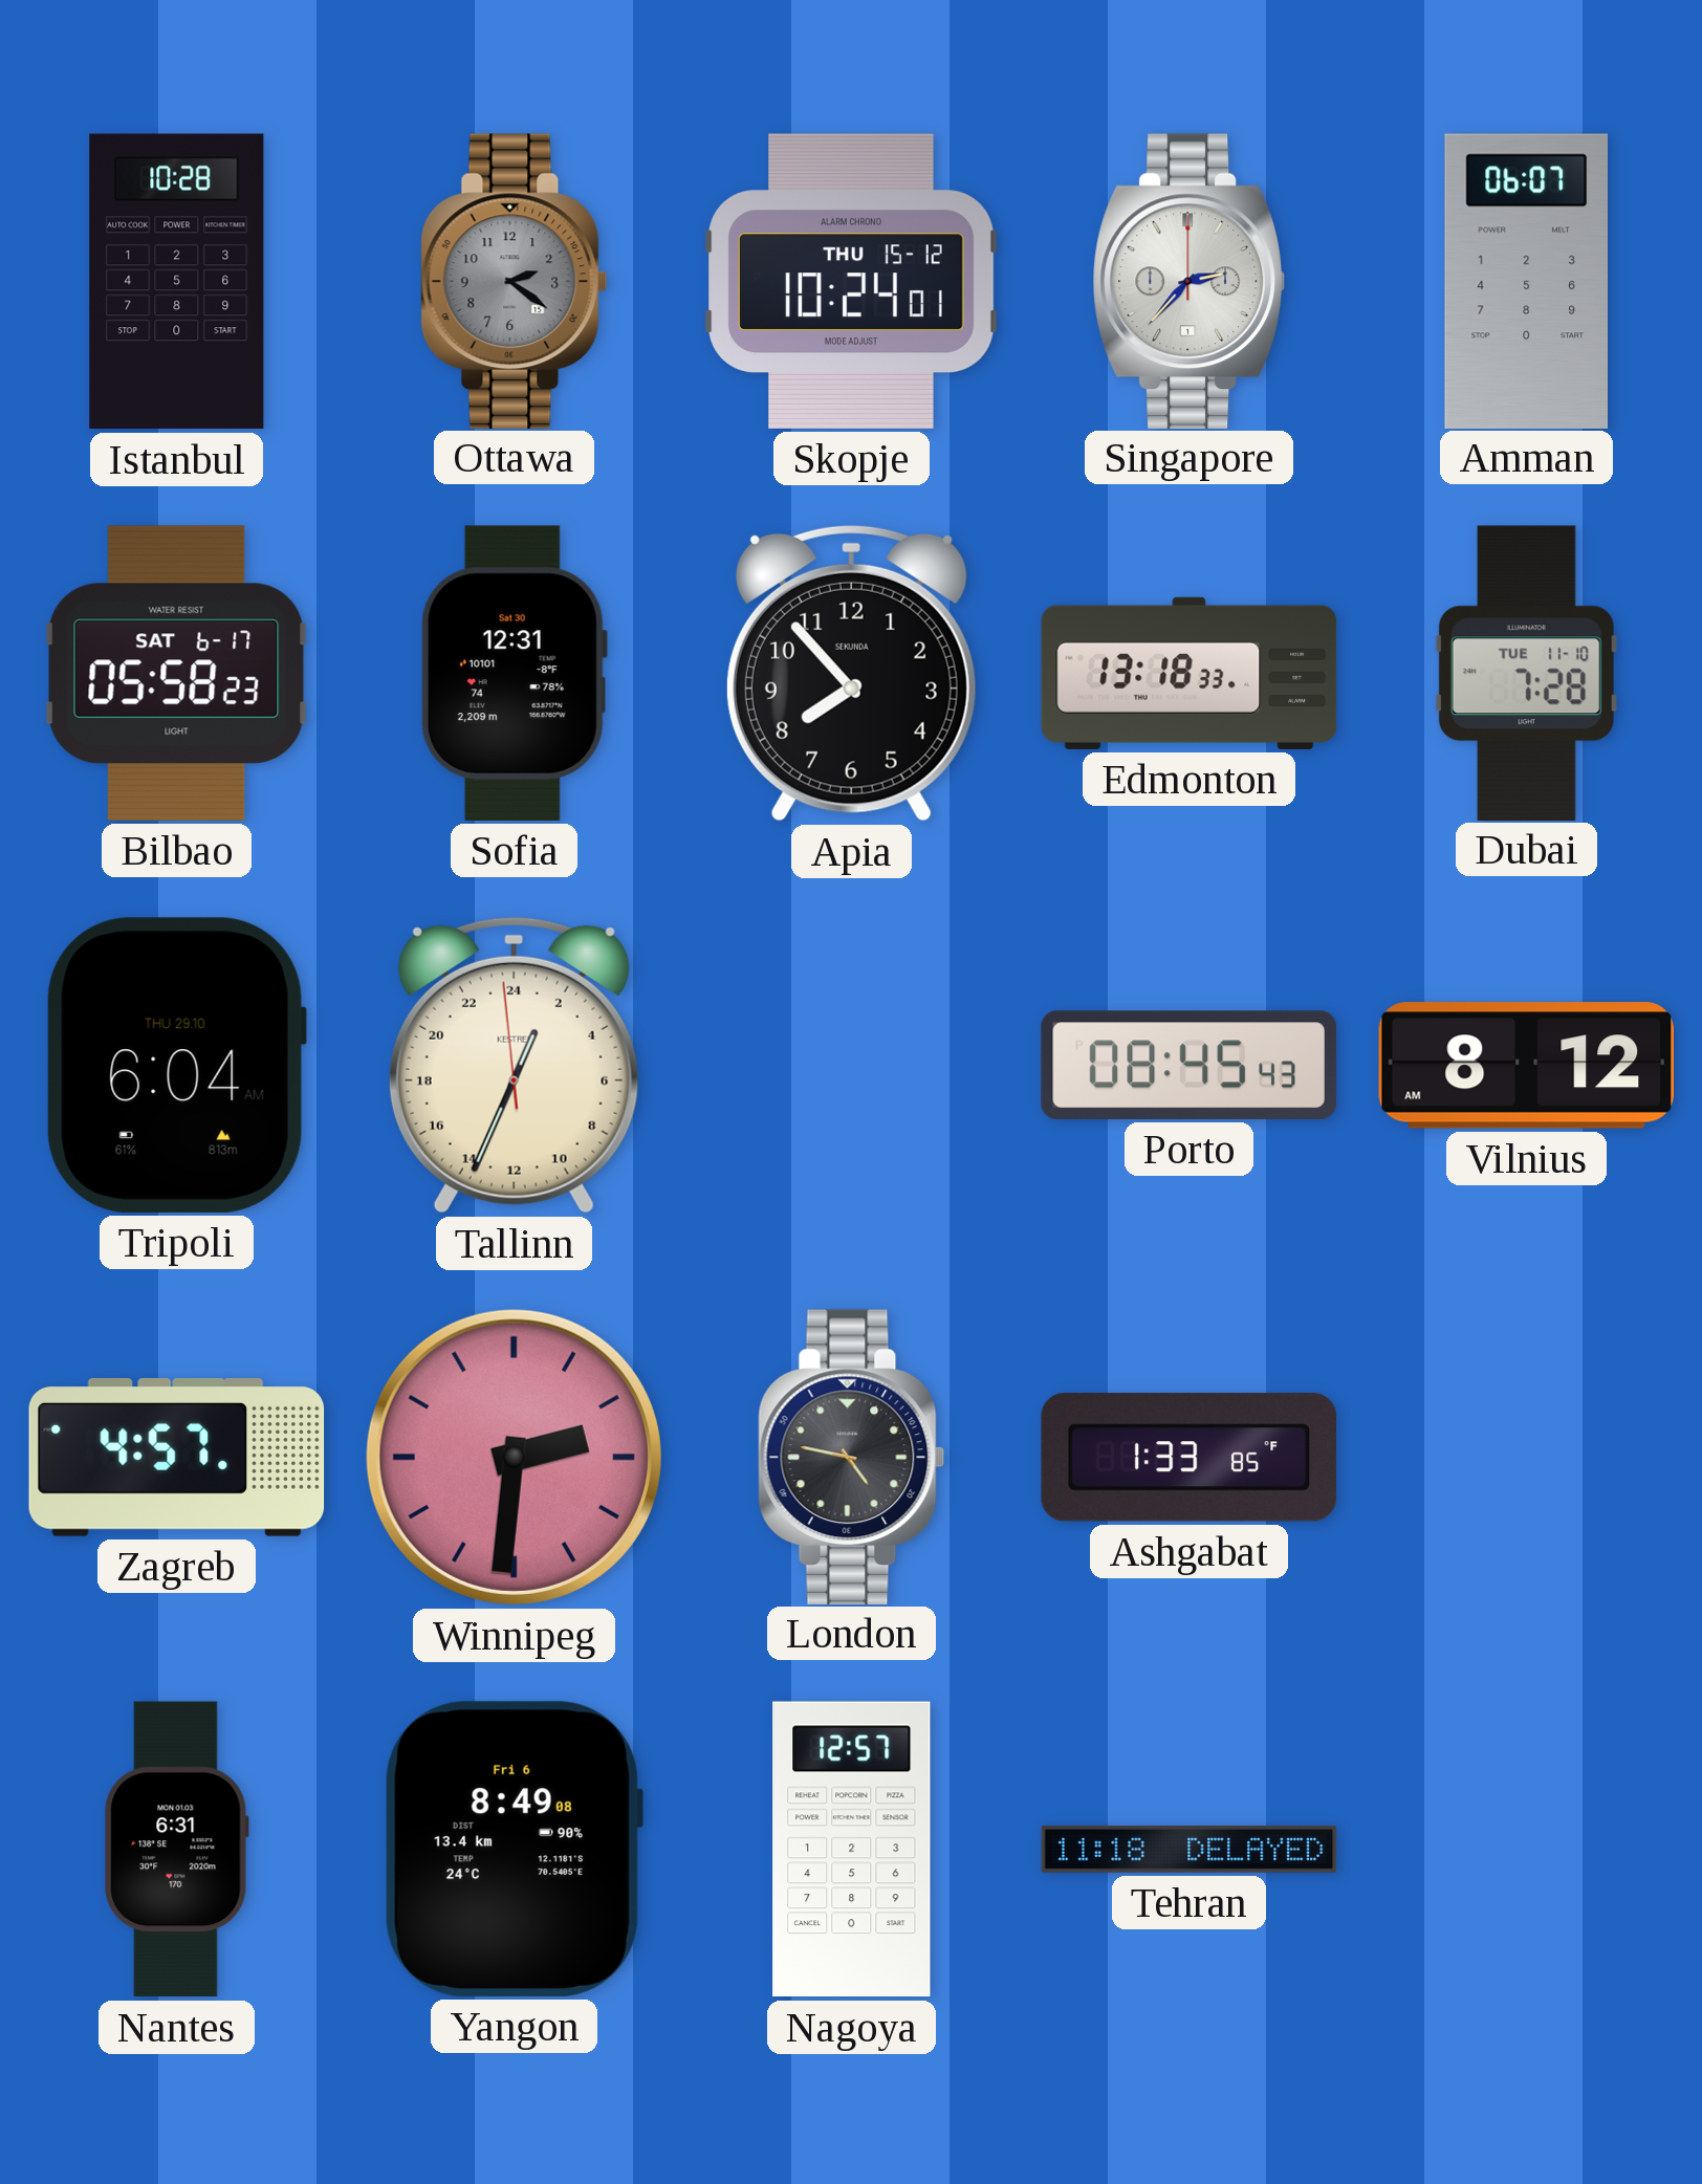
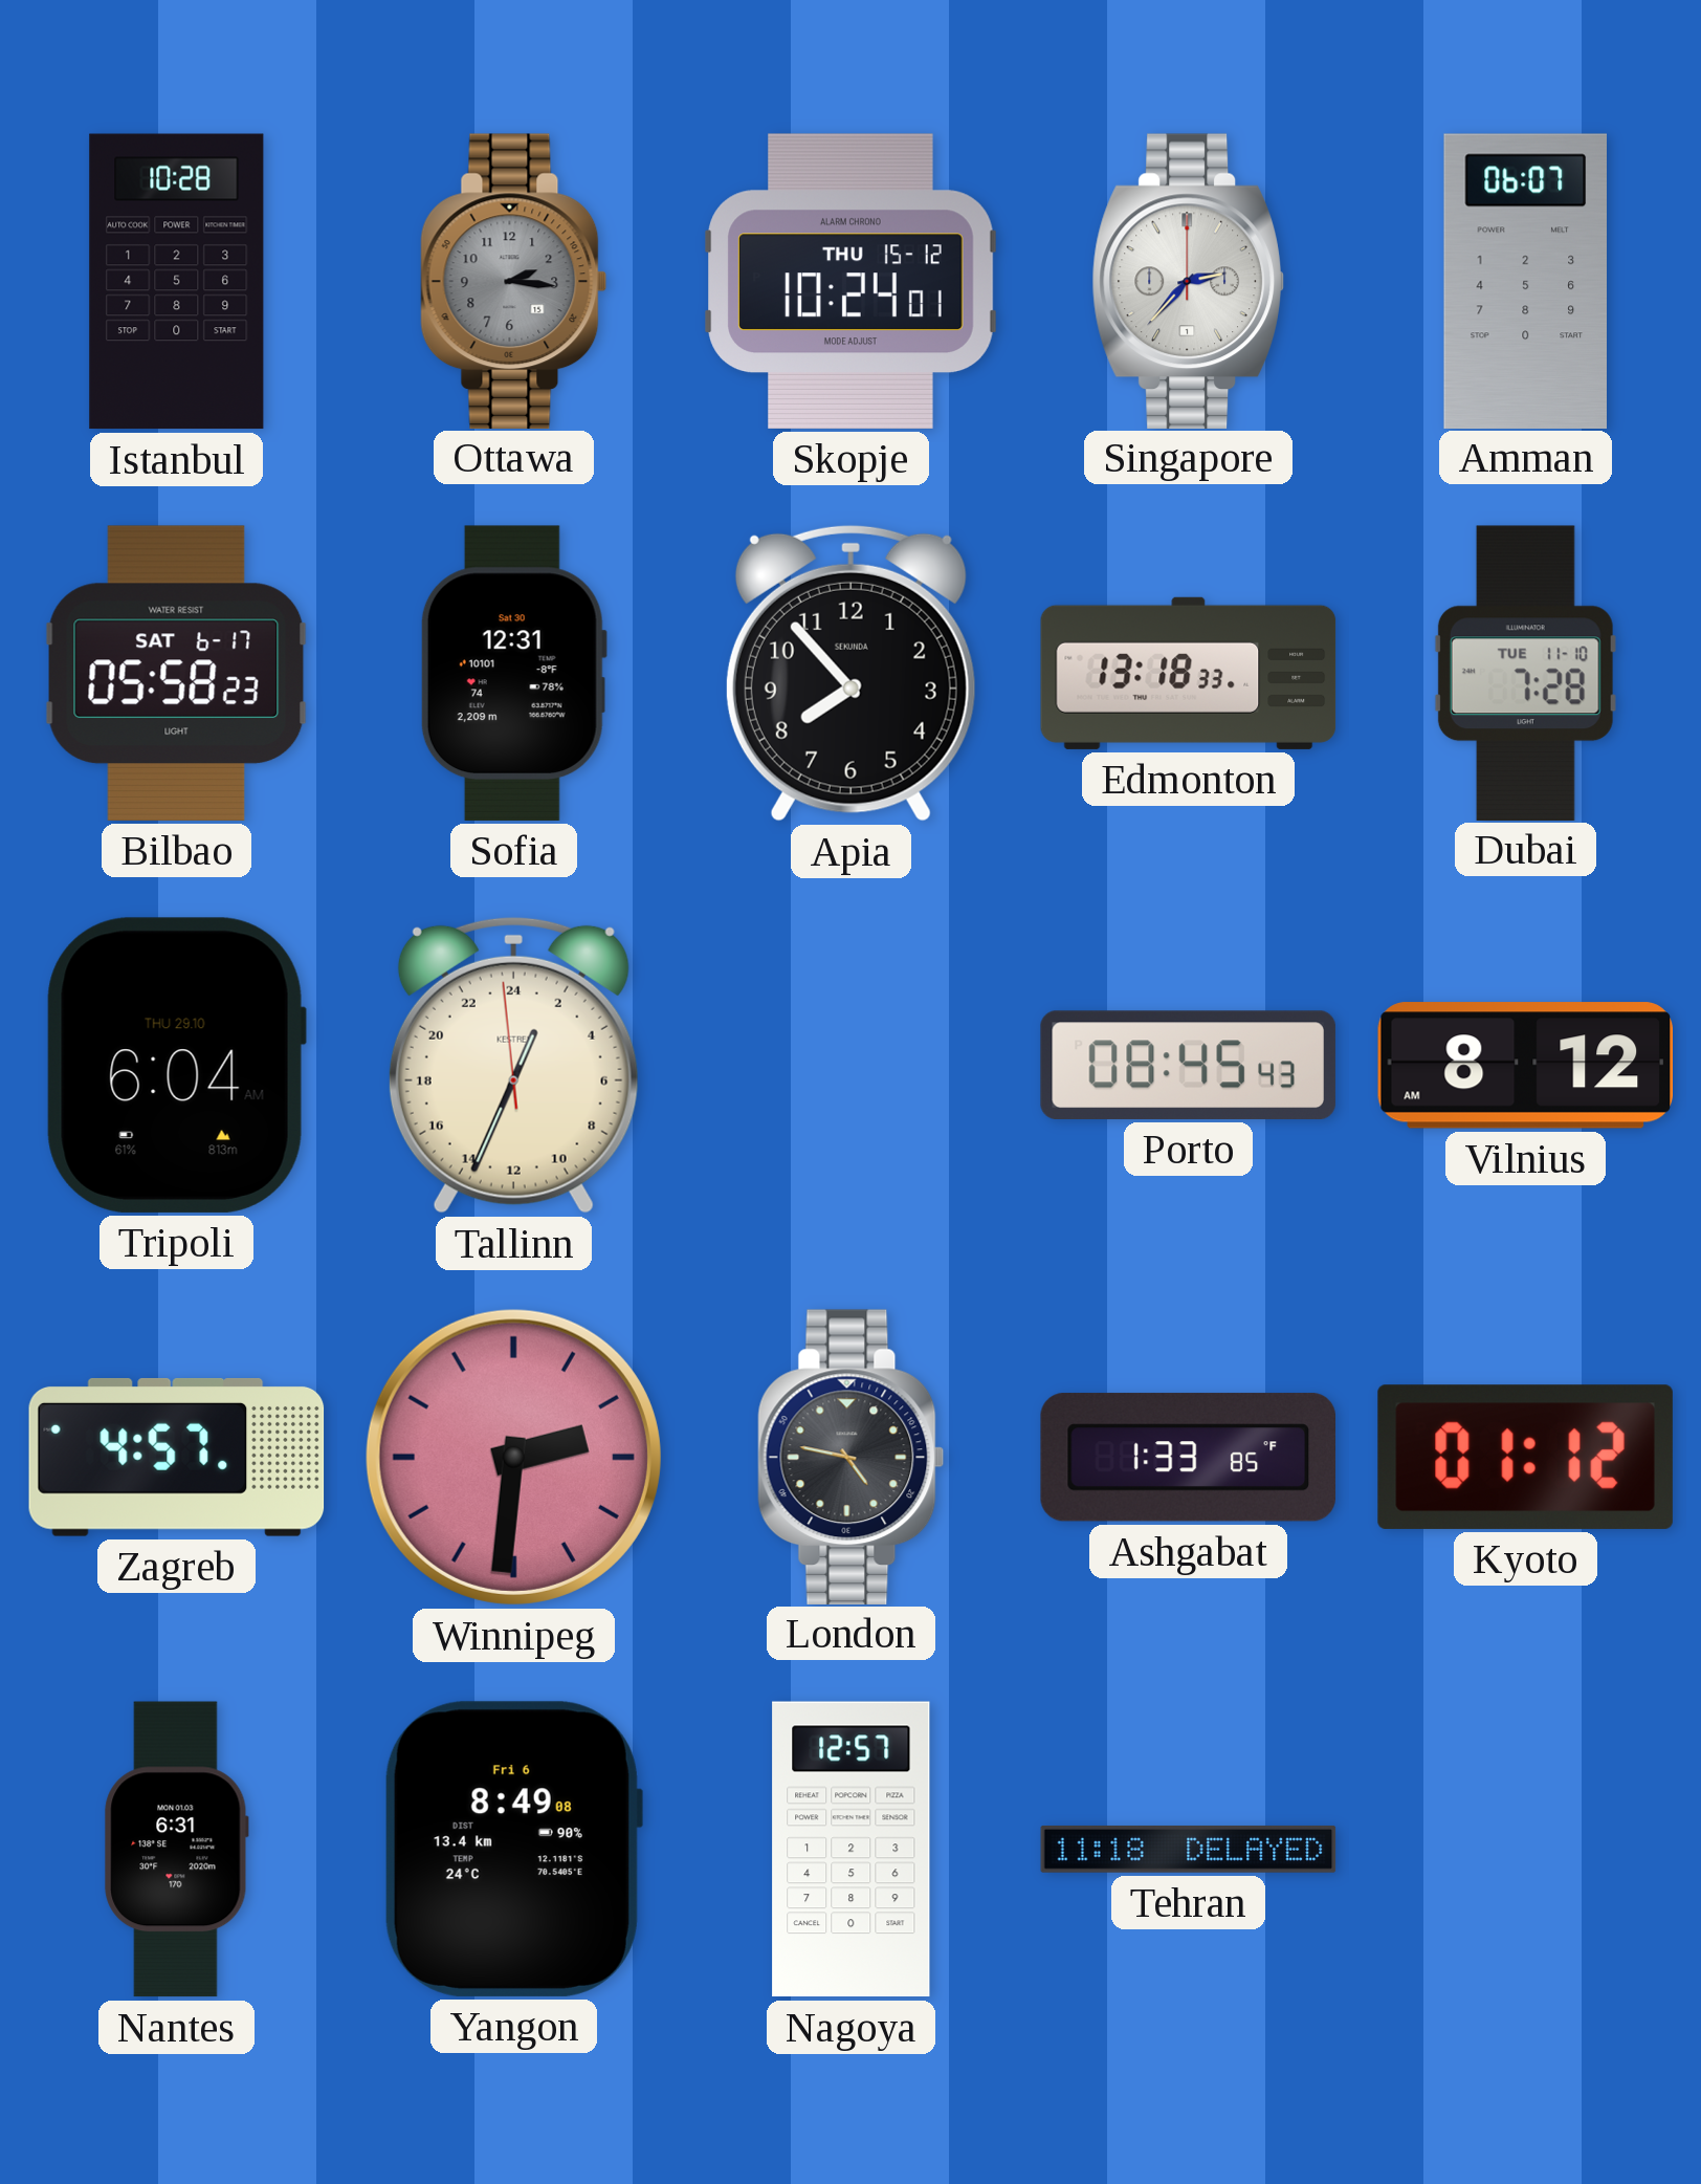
Ottawa: 2:21 -> 2:16 (514, 281)
Kyoto: none -> 01:12 (1525, 1457)
